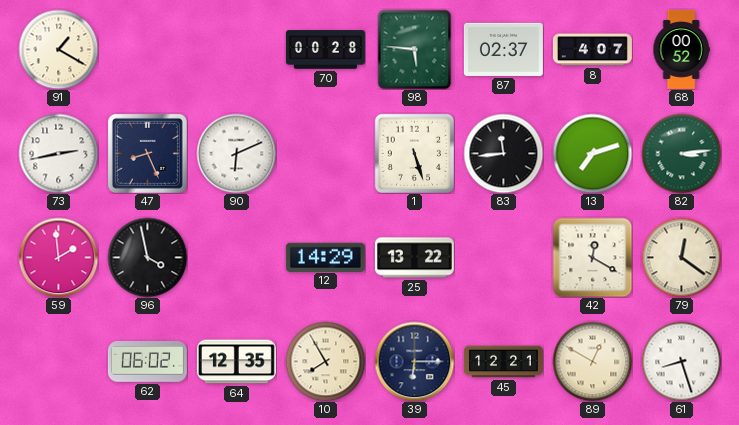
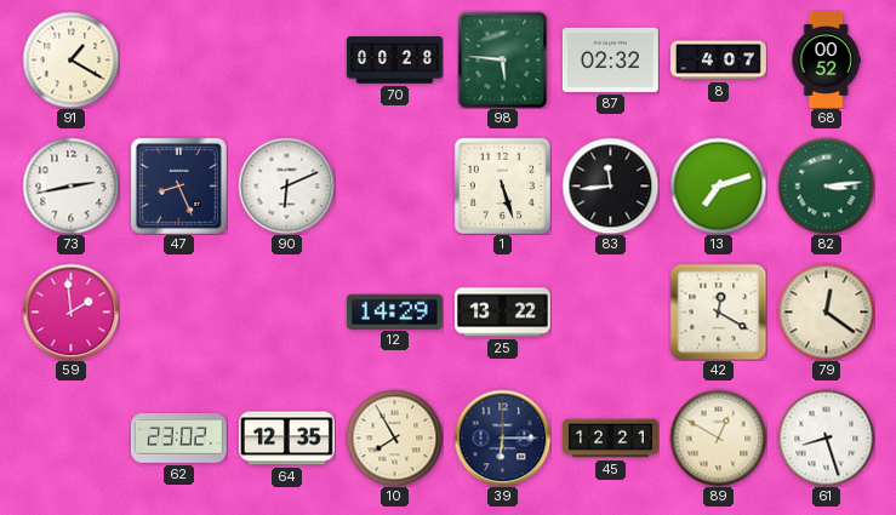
87: 02:37 -> 02:32 (610, 59)
96: 3:58 -> none (147, 257)
62: 06:02 -> 23:02 (178, 439)
